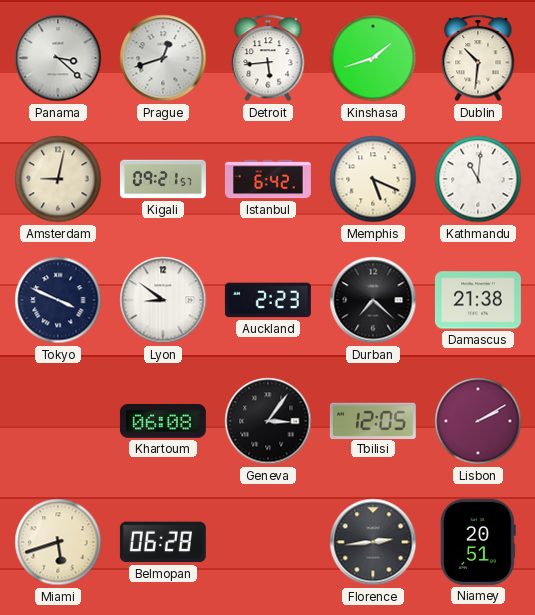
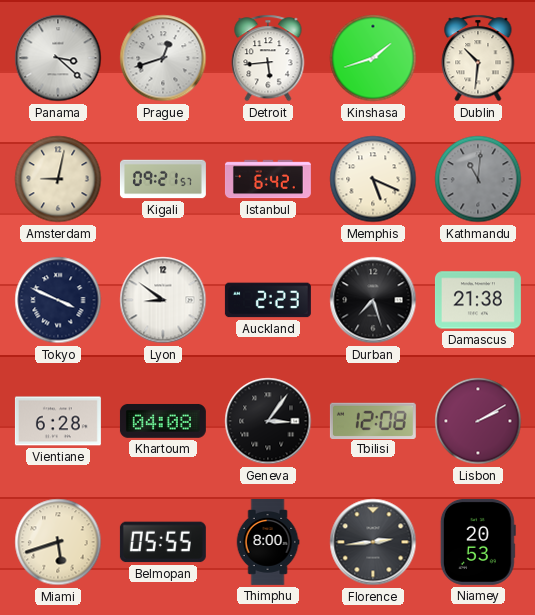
Kathmandu dial: white -> grey (478, 179)
Durban: 7:22 -> 7:27 (373, 300)
Vientiane: none -> 6:28 (58, 421)
Khartoum: 06:08 -> 04:08 (163, 421)
Tbilisi: 12:05 -> 12:08 (373, 420)
Belmopan: 06:28 -> 05:55 (163, 542)
Thimphu: none -> 8:00 (268, 542)
Niamey: 20:51 -> 20:53 (478, 542)
